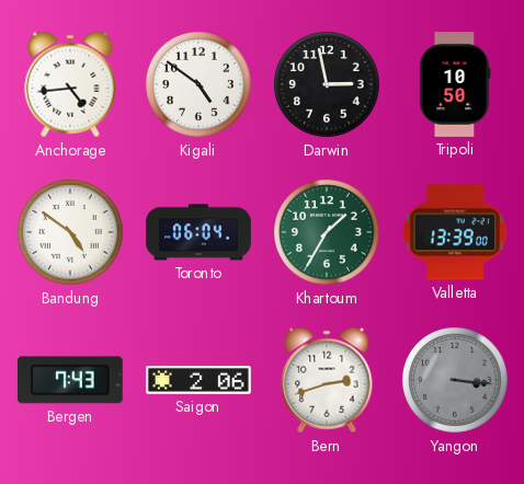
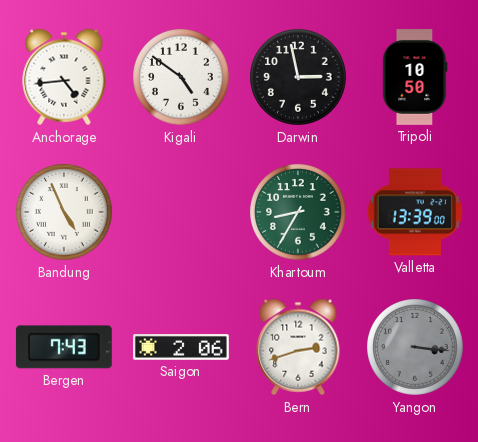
Bandung: 4:51 -> 4:56 (65, 213)
Toronto: 06:04 -> none (198, 232)
Khartoum: 1:35 -> 8:35 (299, 213)
